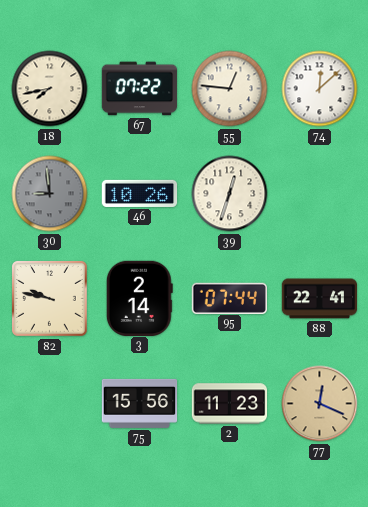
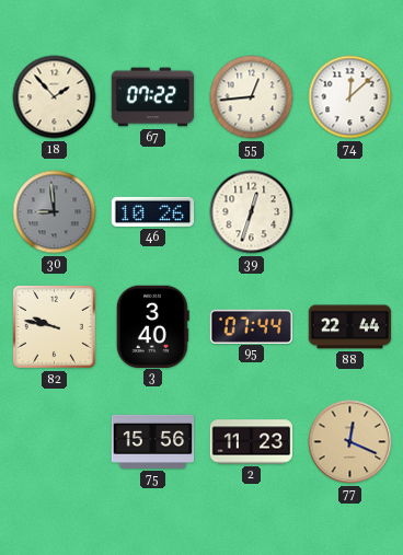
18: 7:43 -> 1:53 (55, 97)
55: 12:46 -> 12:44 (252, 97)
3: 2:14 -> 3:40 (152, 326)
88: 22:41 -> 22:44 (350, 327)
